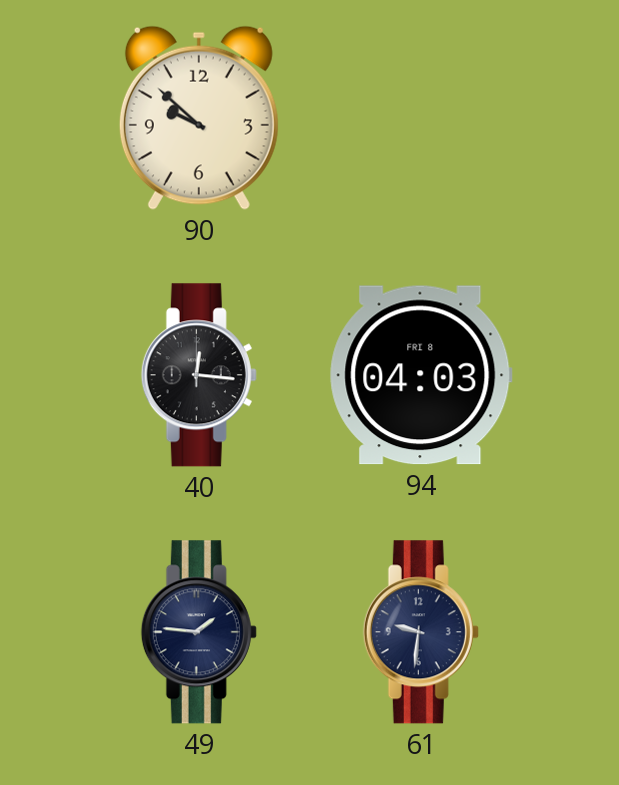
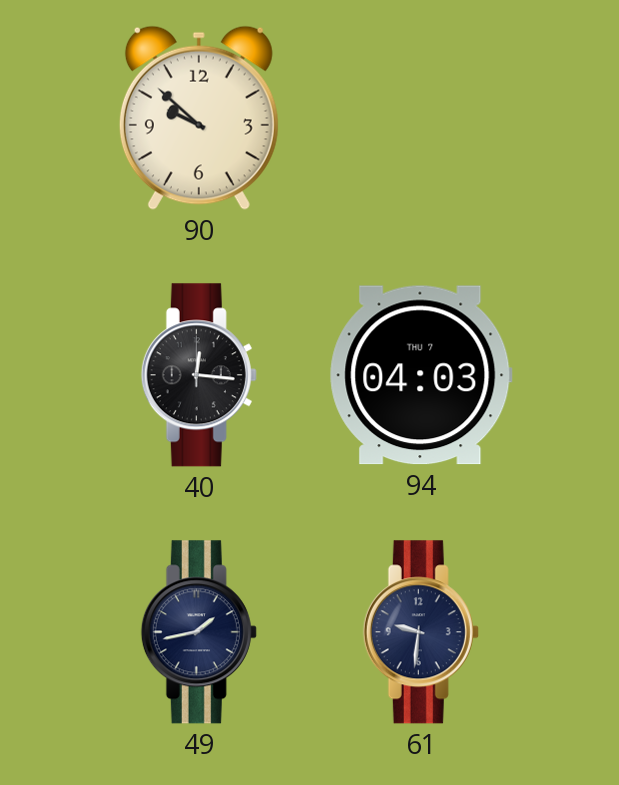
94 date: FRI 8 -> THU 7 (421, 375)
49: 1:46 -> 1:43 (199, 632)
